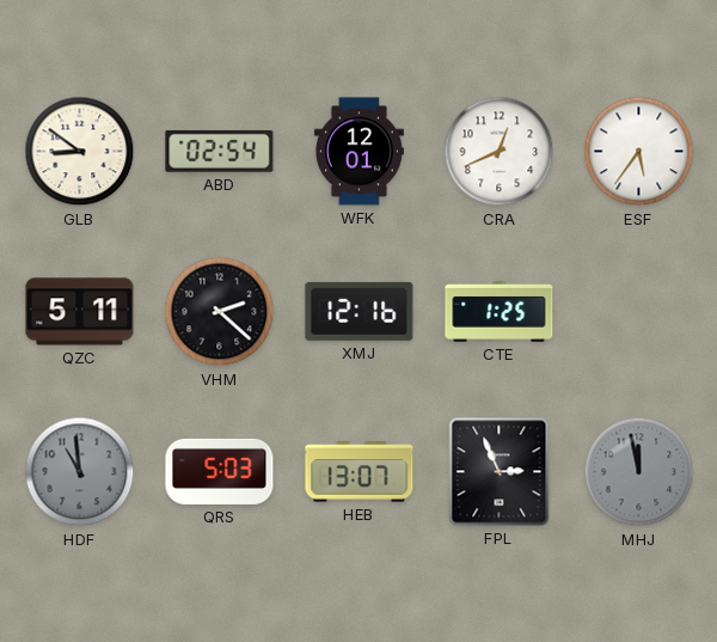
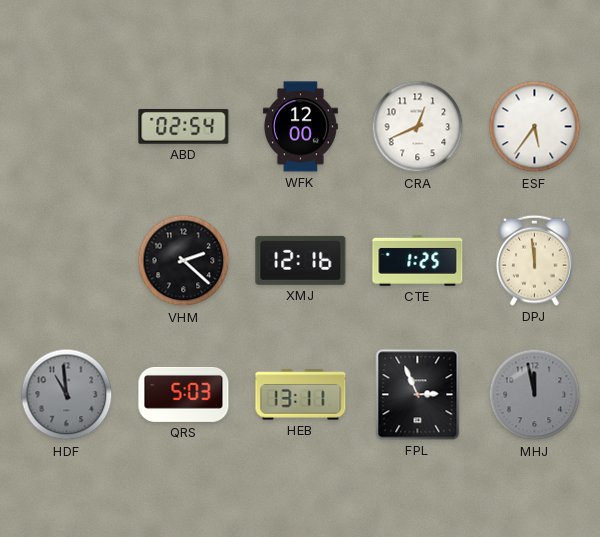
GLB: 8:51 -> none (80, 152)
WFK: 12:01 -> 12:00 (300, 127)
QZC: 5:11 -> none (80, 312)
DPJ: none -> 11:59 (535, 260)
HEB: 13:07 -> 13:11 (301, 395)
